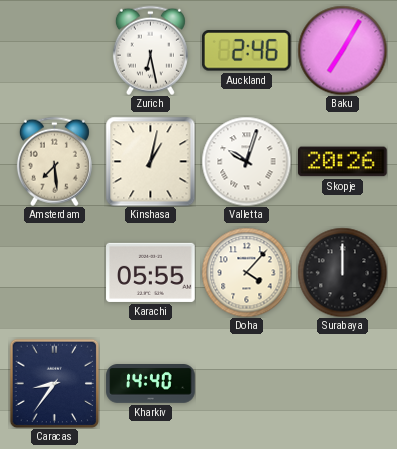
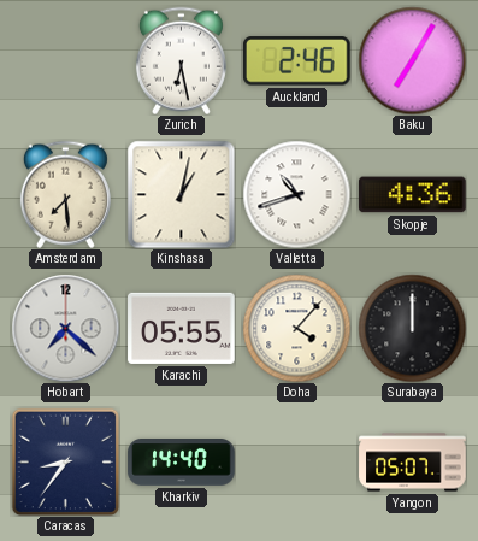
Valletta: 10:03 -> 10:42 (296, 194)
Skopje: 20:26 -> 4:36 (413, 195)
Hobart: none -> 7:22 (65, 328)
Yangon: none -> 05:07 (413, 463)
